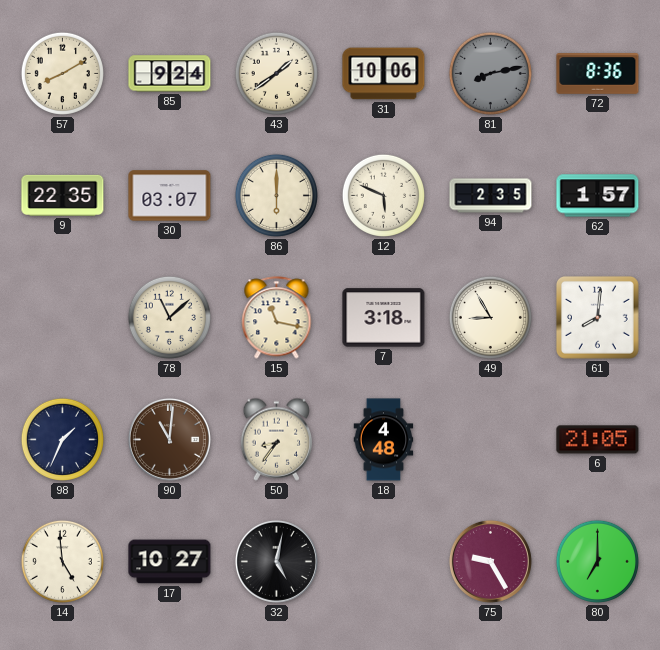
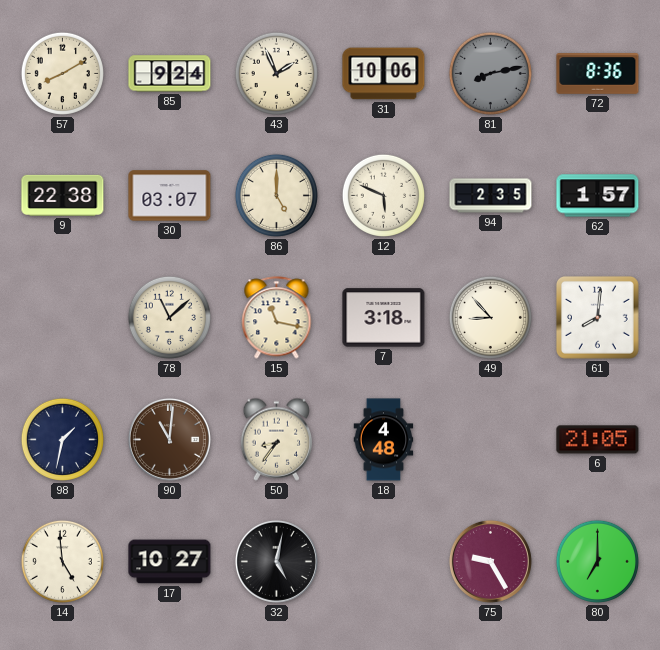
43: 1:39 -> 1:56 (276, 73)
9: 22:35 -> 22:38 (63, 195)
86: 6:00 -> 5:00 (276, 195)
49: 8:55 -> 8:53 (490, 317)
98: 1:34 -> 1:32 (62, 439)
